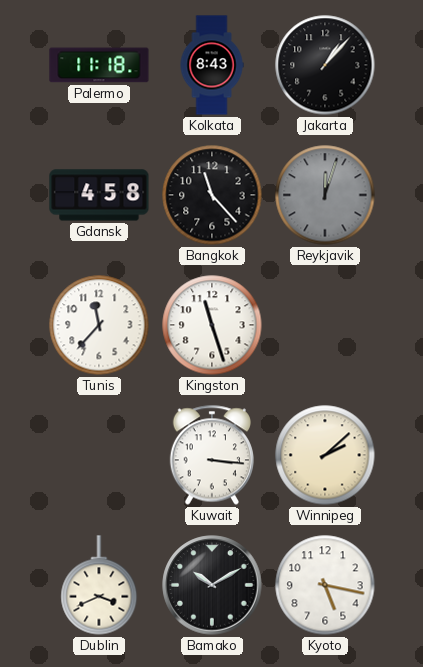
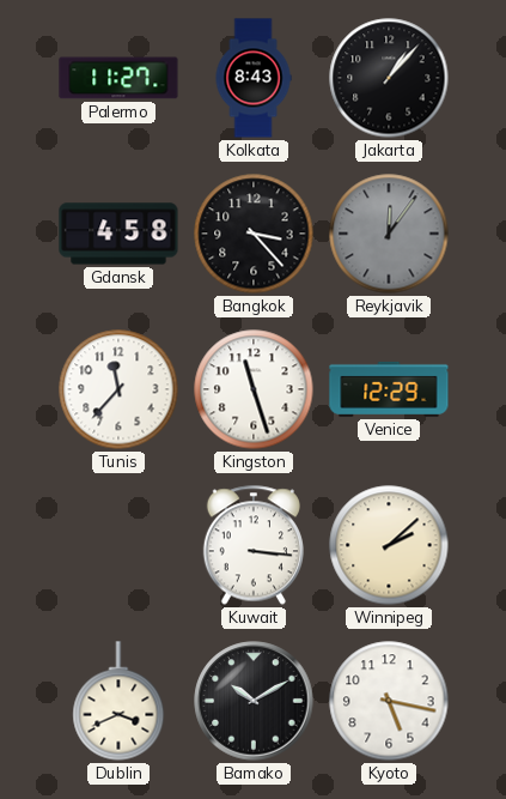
Palermo: 11:18 -> 11:27 (118, 78)
Bangkok: 11:23 -> 3:23 (254, 234)
Reykjavik: 12:03 -> 12:06 (389, 234)
Venice: none -> 12:29 (389, 389)
